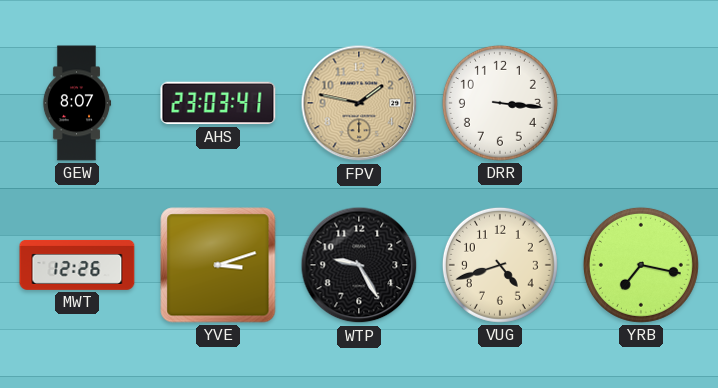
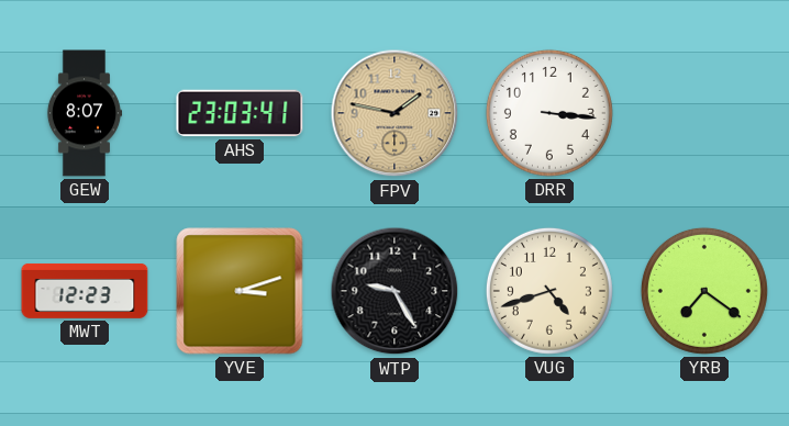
MWT: 12:26 -> 12:23 (85, 291)
YRB: 7:17 -> 7:21 (704, 291)
